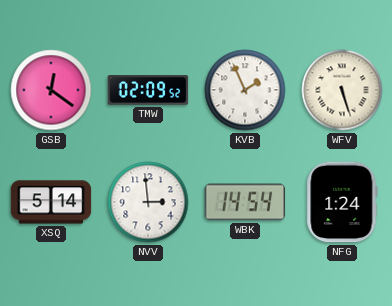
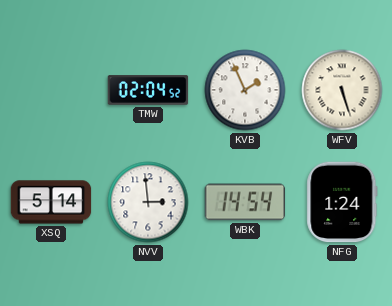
GSB: 12:21 -> none (51, 90)
TMW: 02:09 -> 02:04 (148, 90)
